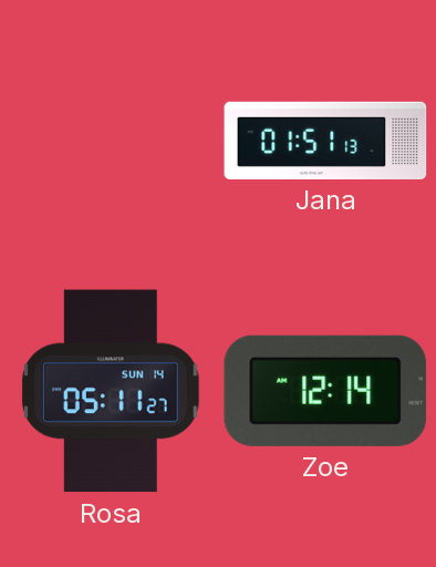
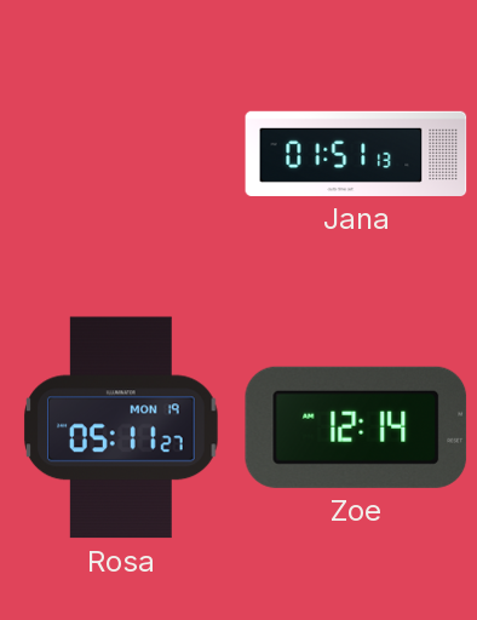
Rosa date: SUN 14 -> MON 19 (122, 427)
